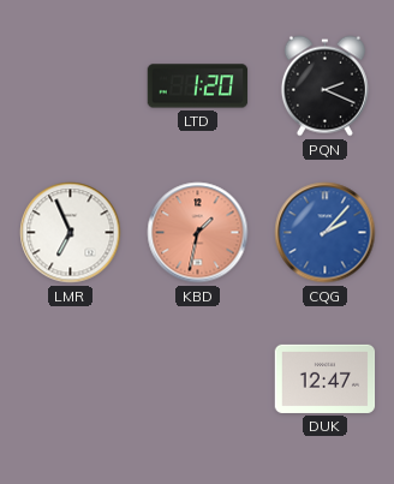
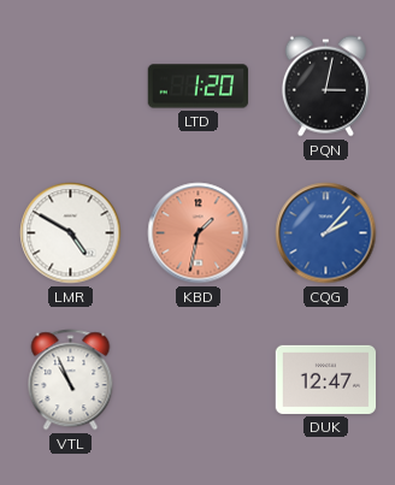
PQN: 2:19 -> 3:02 (325, 87)
LMR: 6:56 -> 4:50 (71, 233)
VTL: none -> 10:56 (71, 380)
